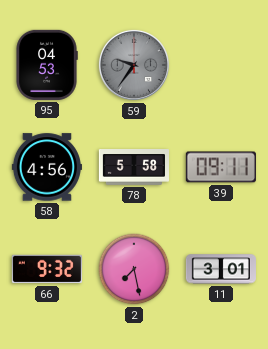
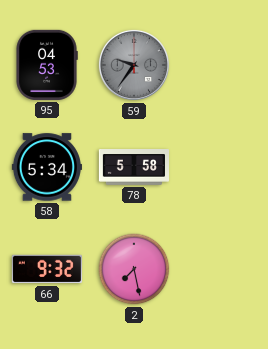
58: 4:56 -> 5:34 (47, 167)
39: 09:11 -> none (221, 167)
11: 3:01 -> none (221, 269)
